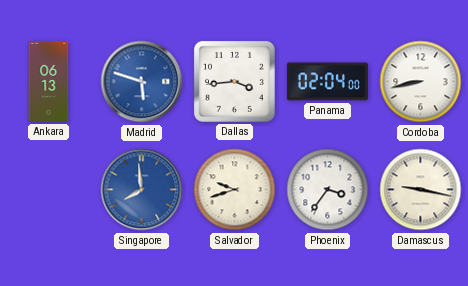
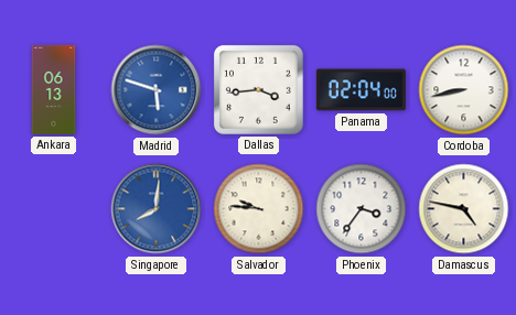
Singapore: 7:59 -> 8:01 (157, 209)
Salvador: 9:42 -> 9:46 (259, 209)
Damascus: 9:17 -> 4:47 (464, 209)
